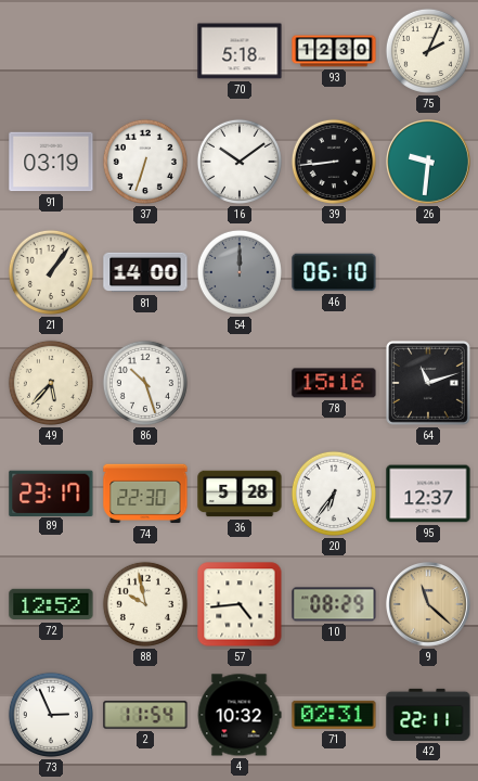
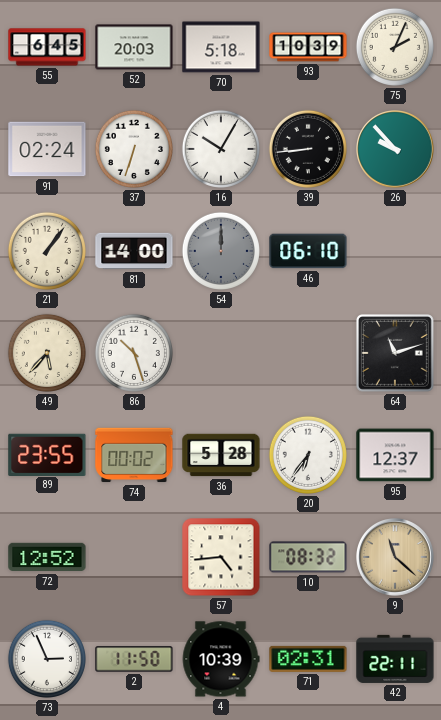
55: none -> 6:45 (47, 47)
52: none -> 20:03 (134, 47)
93: 12:30 -> 10:39 (308, 47)
91: 03:19 -> 02:24 (47, 149)
16: 10:09 -> 10:05 (221, 149)
26: 9:31 -> 9:53 (396, 150)
78: 15:16 -> none (334, 383)
89: 23:17 -> 23:55 (47, 454)
74: 22:30 -> 00:02 (134, 455)
88: 9:58 -> none (145, 604)
10: 08:29 -> 08:32 (308, 557)
2: 11:54 -> 11:50 (134, 659)
4: 10:32 -> 10:39 (221, 659)
